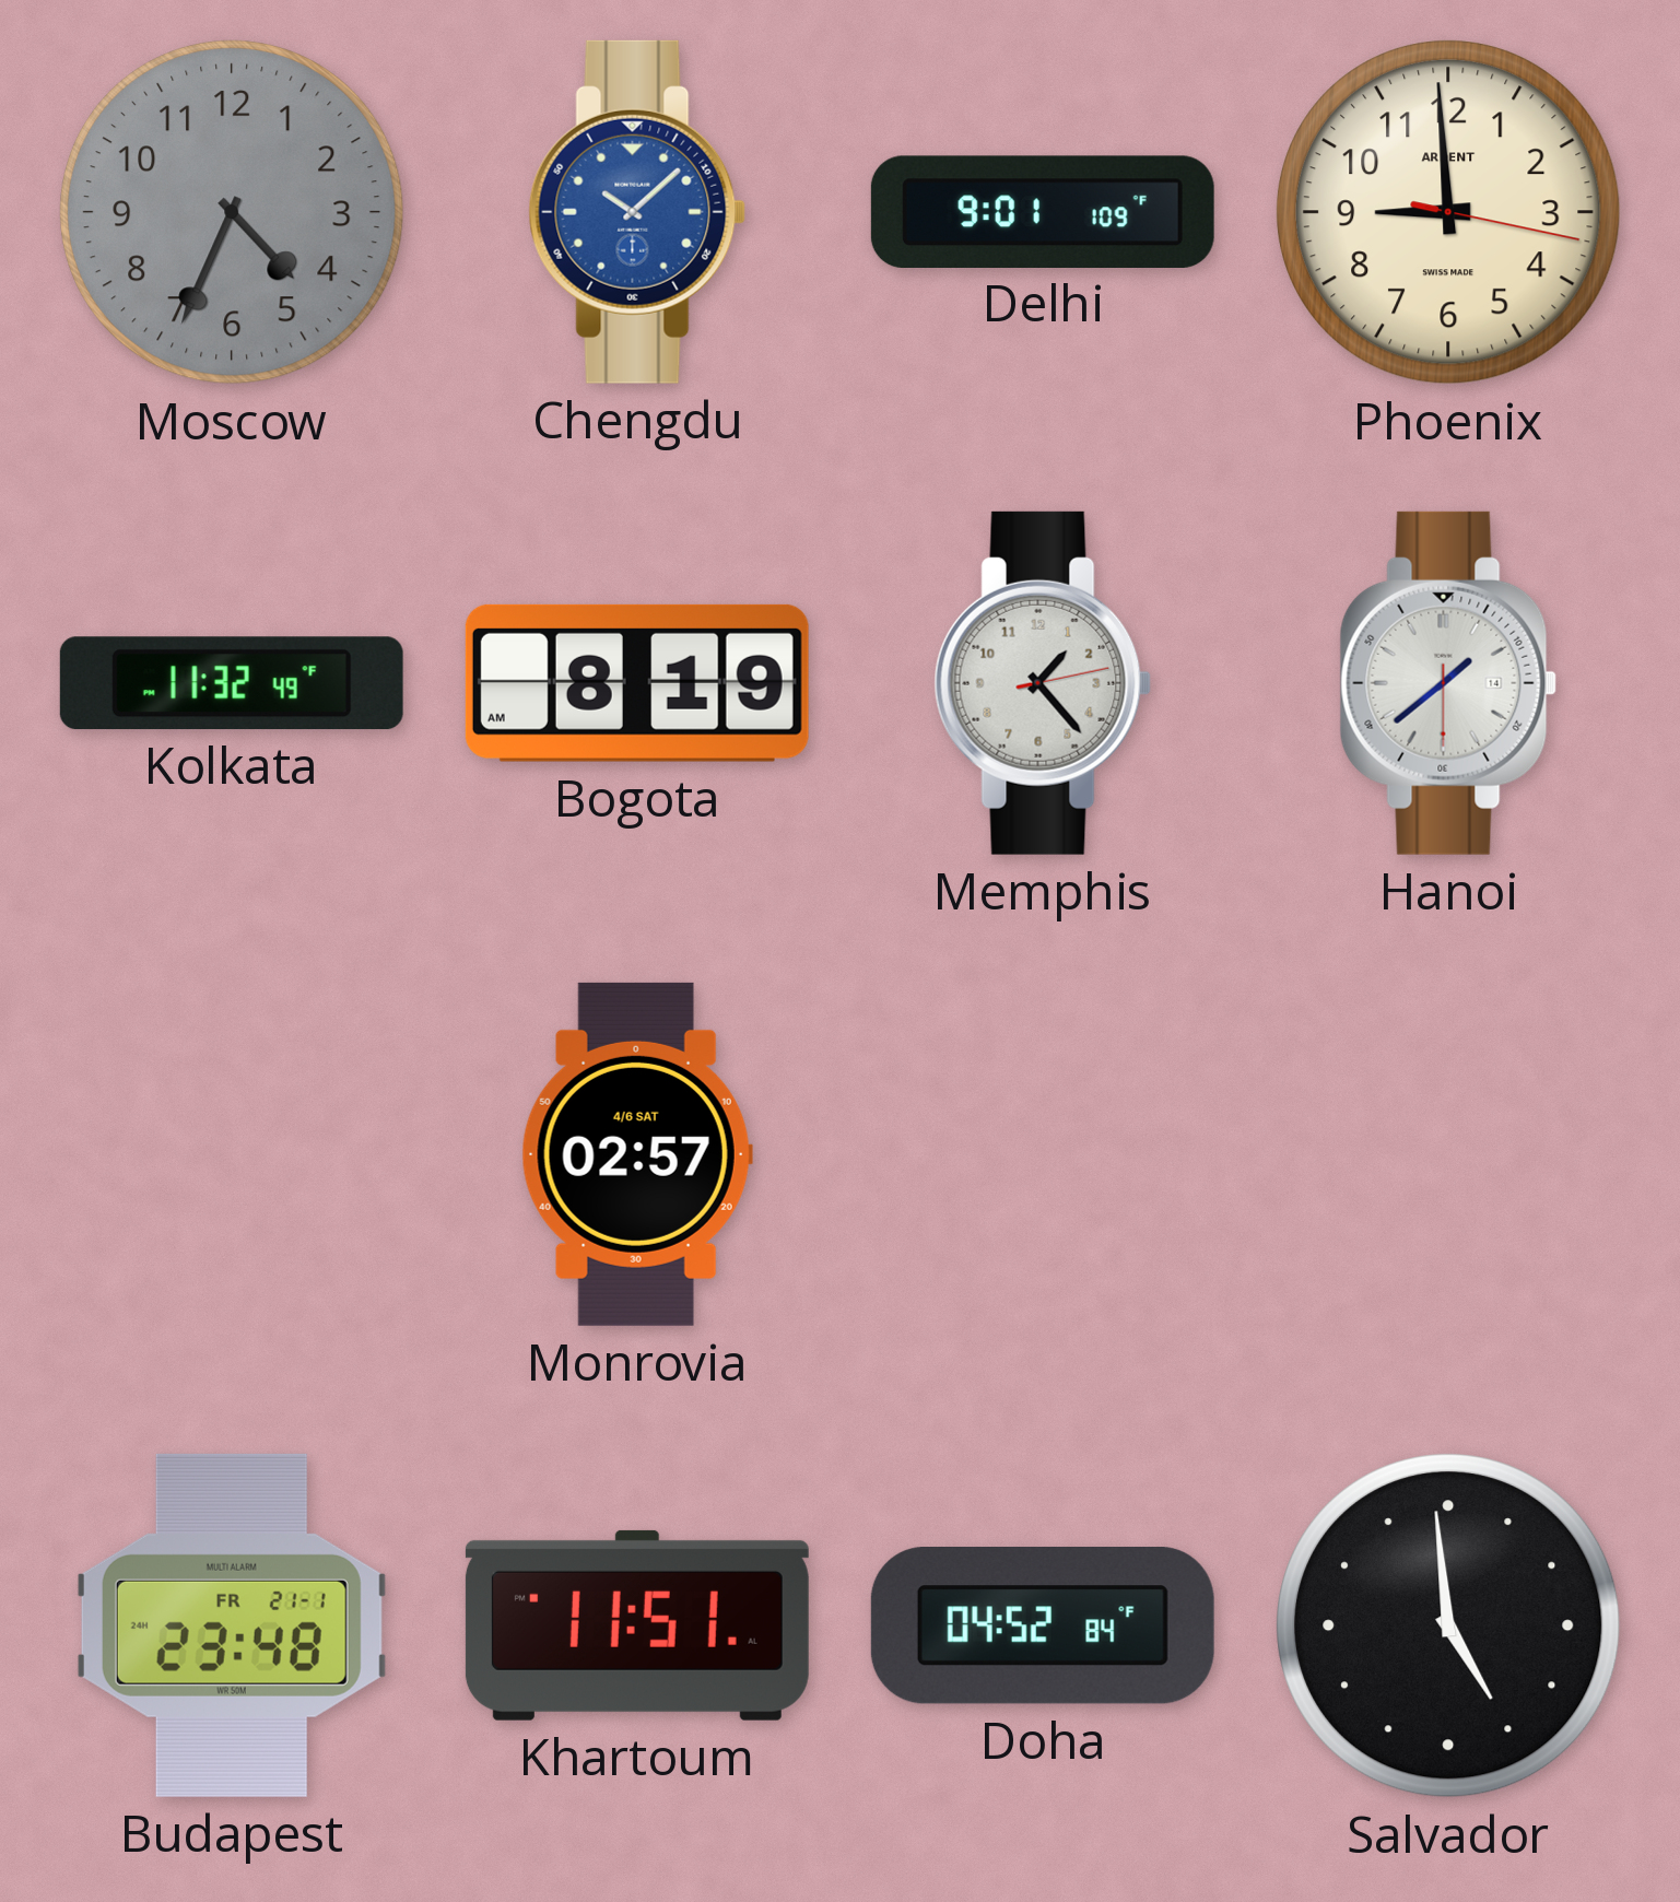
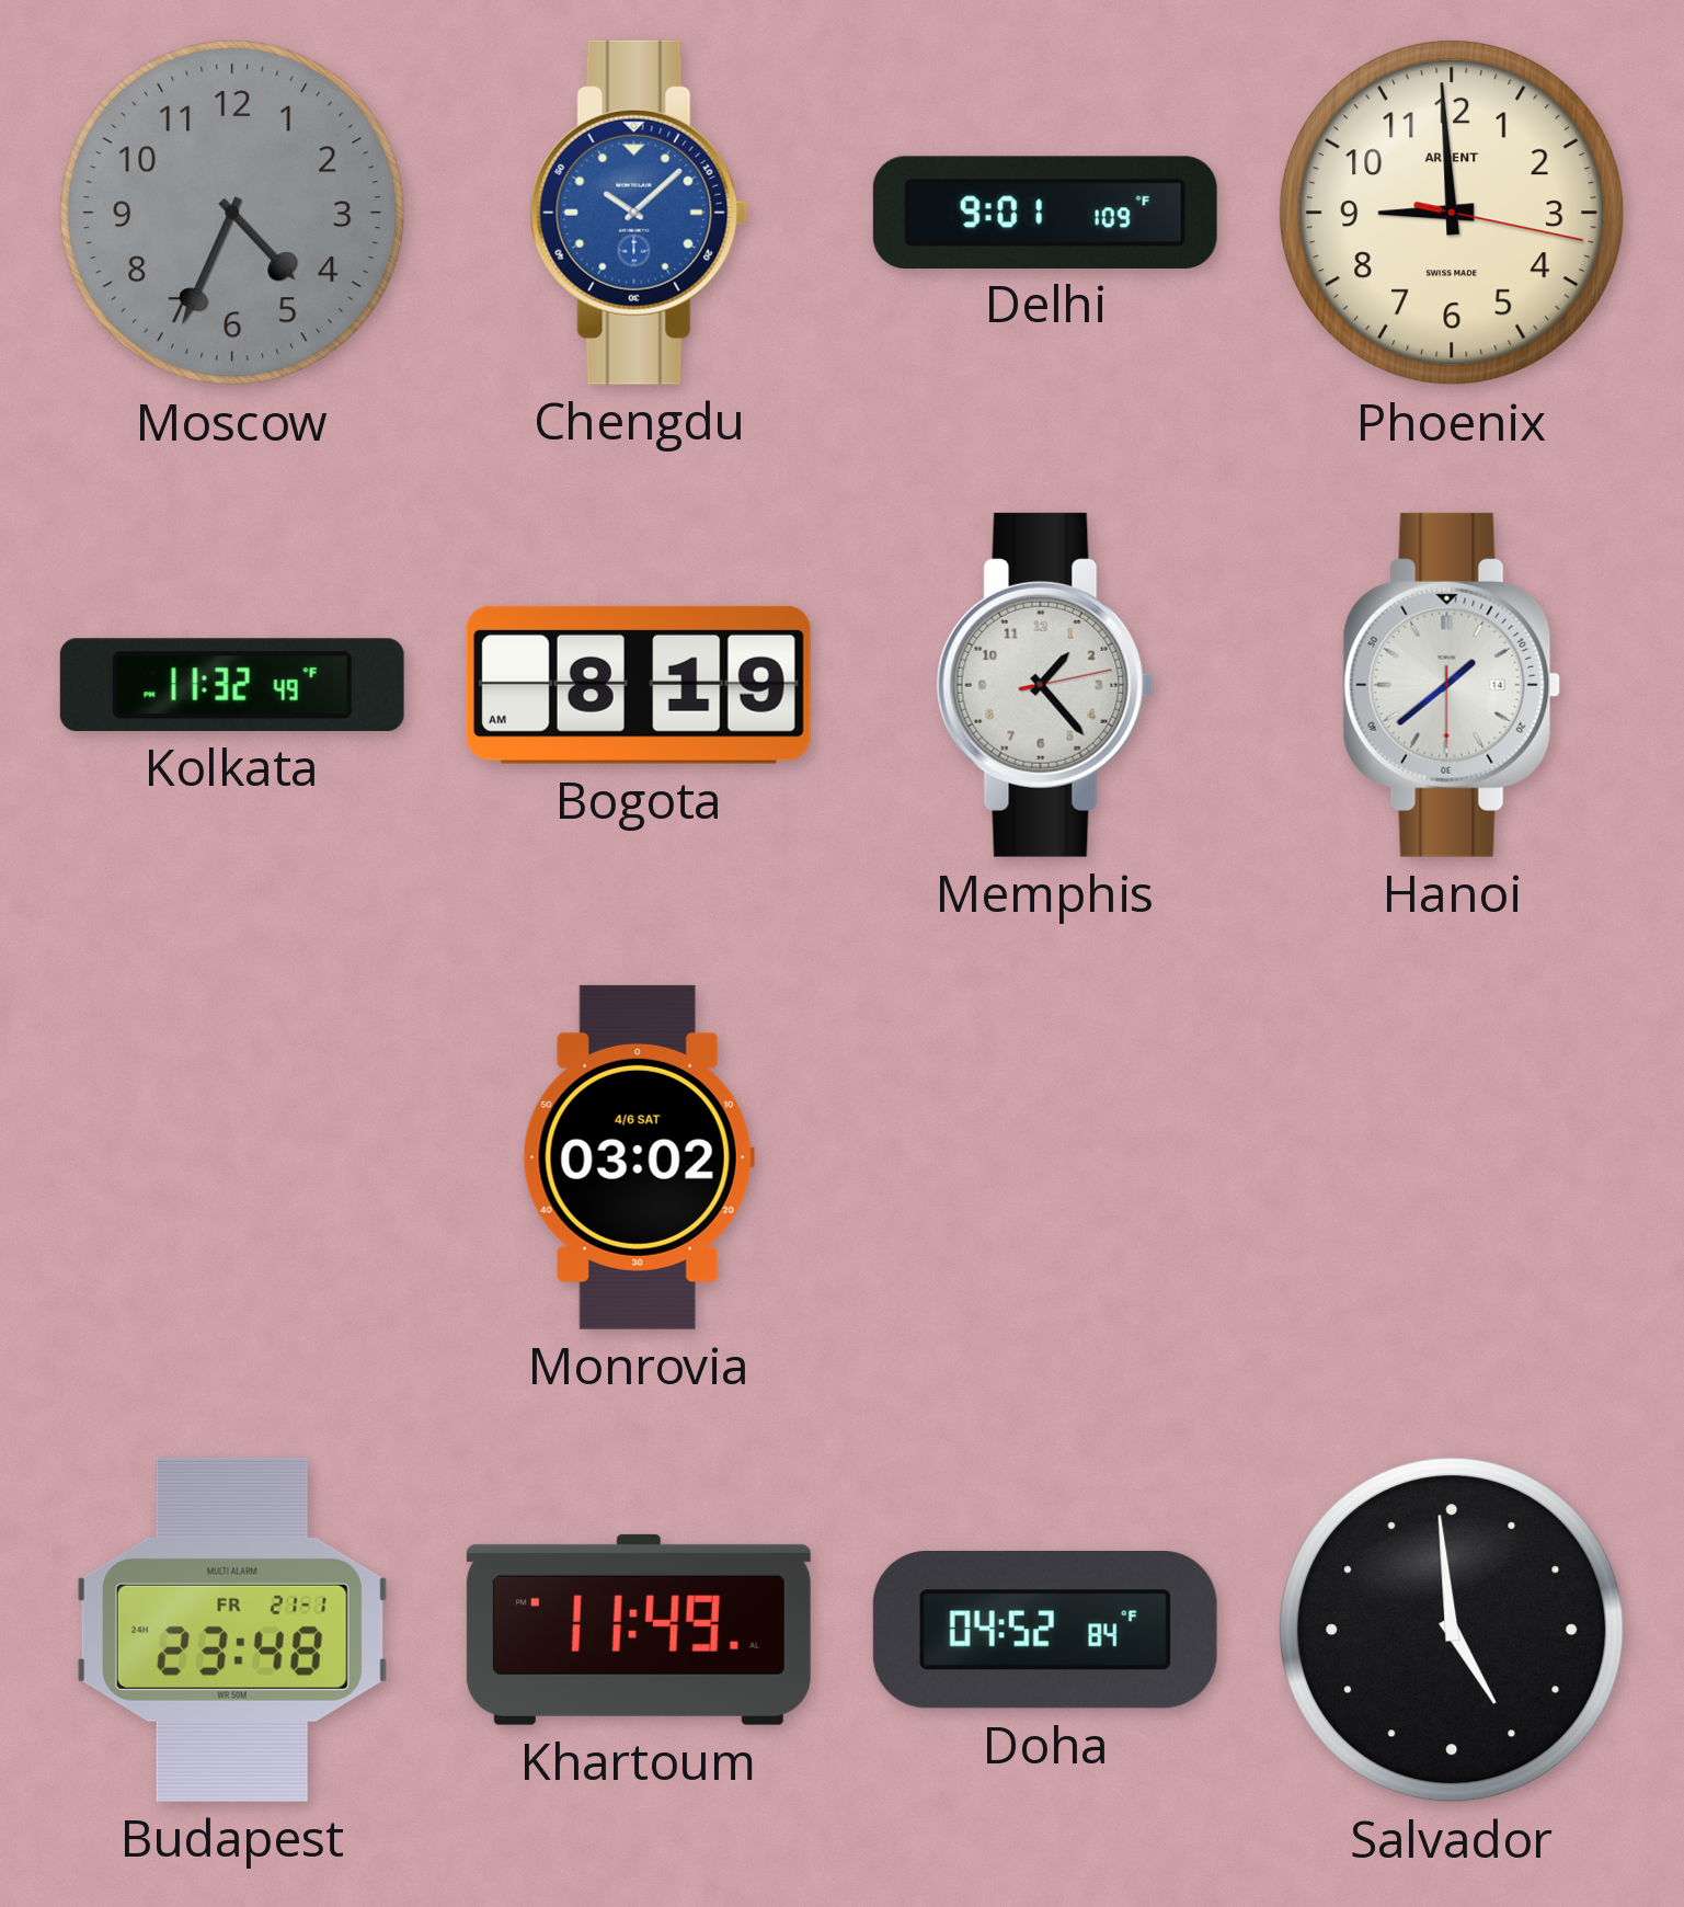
Monrovia: 02:57 -> 03:02 (639, 1157)
Khartoum: 11:51 -> 11:49 (639, 1630)
